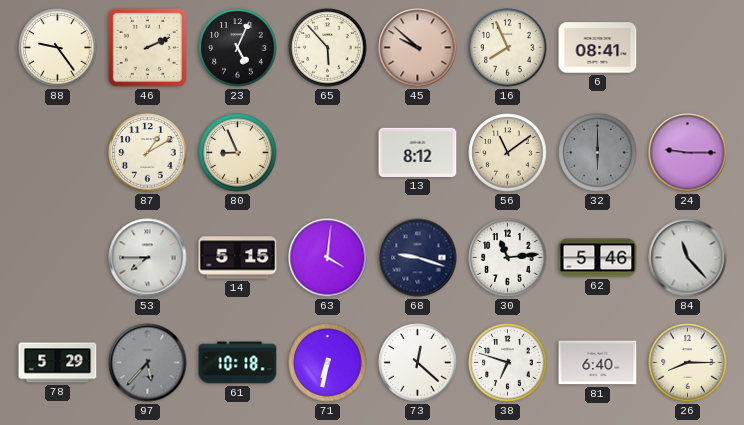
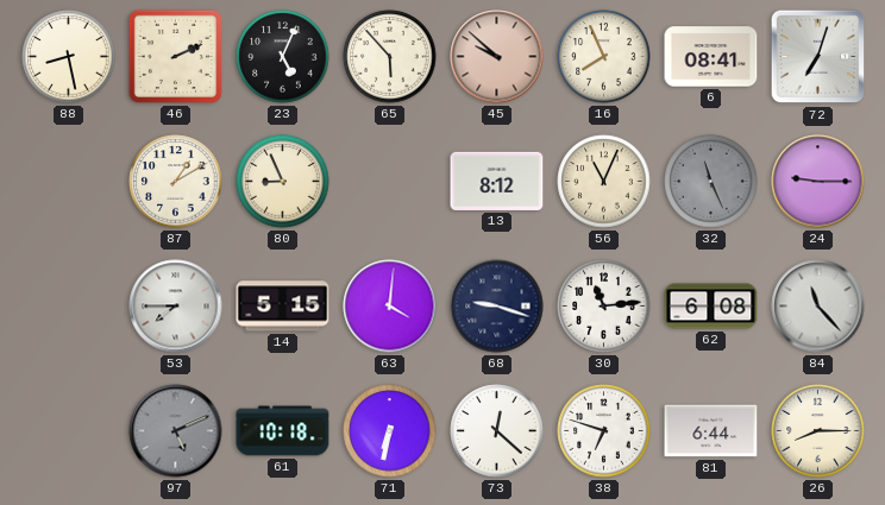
88: 9:24 -> 8:28 (69, 57)
72: none -> 7:03 (818, 57)
56: 11:09 -> 11:04 (604, 182)
32: 6:00 -> 11:26 (711, 182)
62: 5:46 -> 6:08 (711, 307)
78: 5:29 -> none (58, 363)
97: 5:37 -> 5:11 (176, 431)
81: 6:40 -> 6:44 (711, 431)
